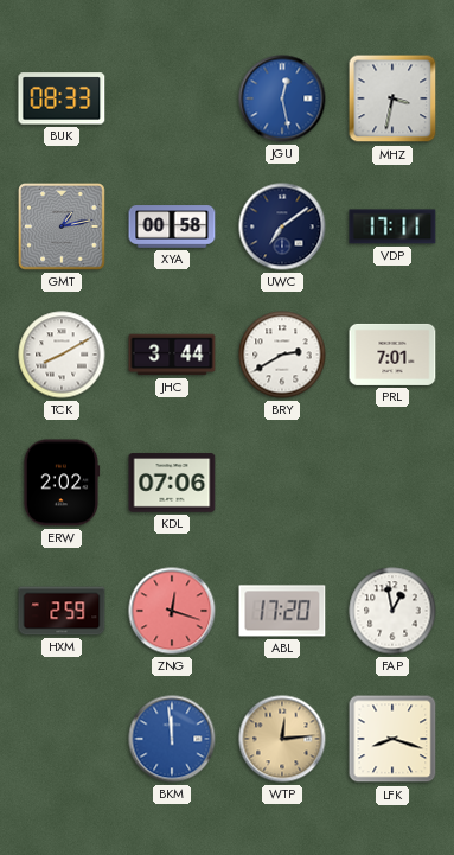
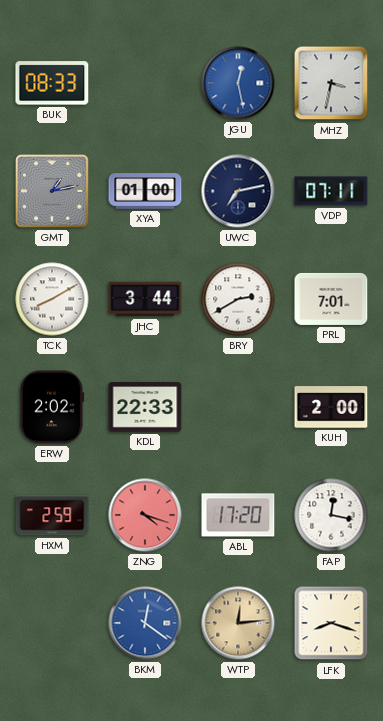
XYA: 00:58 -> 01:00 (145, 191)
UWC: 7:09 -> 7:13 (238, 191)
VDP: 17:11 -> 07:11 (331, 191)
KDL: 07:06 -> 22:33 (145, 407)
KUH: none -> 2:00 (331, 407)
ZNG: 12:18 -> 4:18 (145, 515)
FAP: 12:58 -> 12:17 (331, 515)
BKM: 11:59 -> 12:21 (145, 623)
